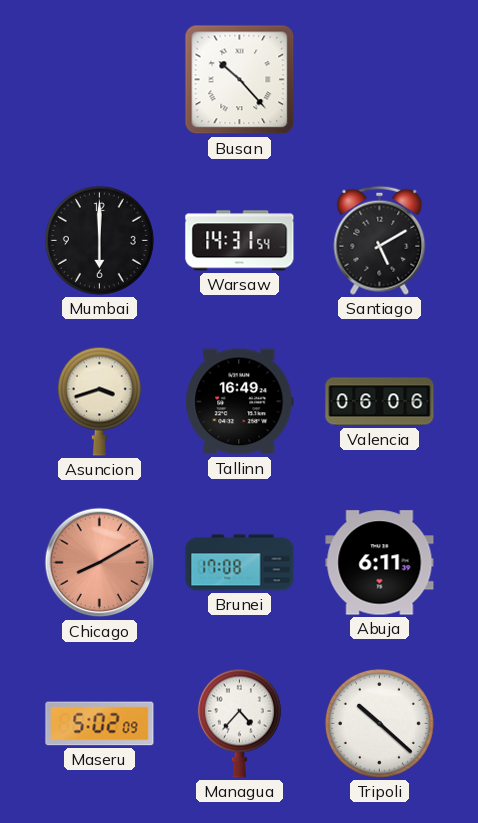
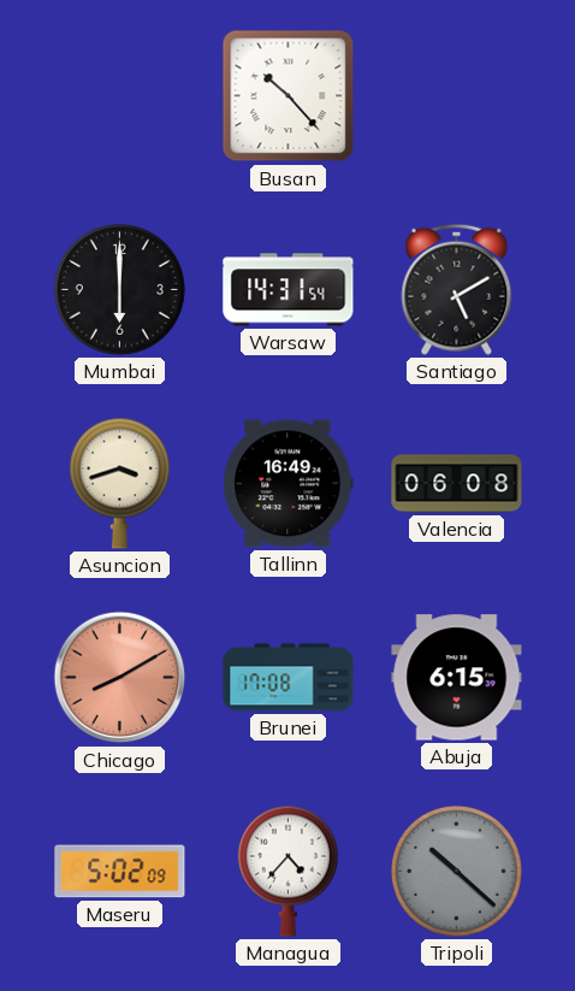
Valencia: 06:06 -> 06:08 (457, 484)
Abuja: 6:11 -> 6:15 (457, 678)
Tripoli dial: white -> grey (456, 871)
